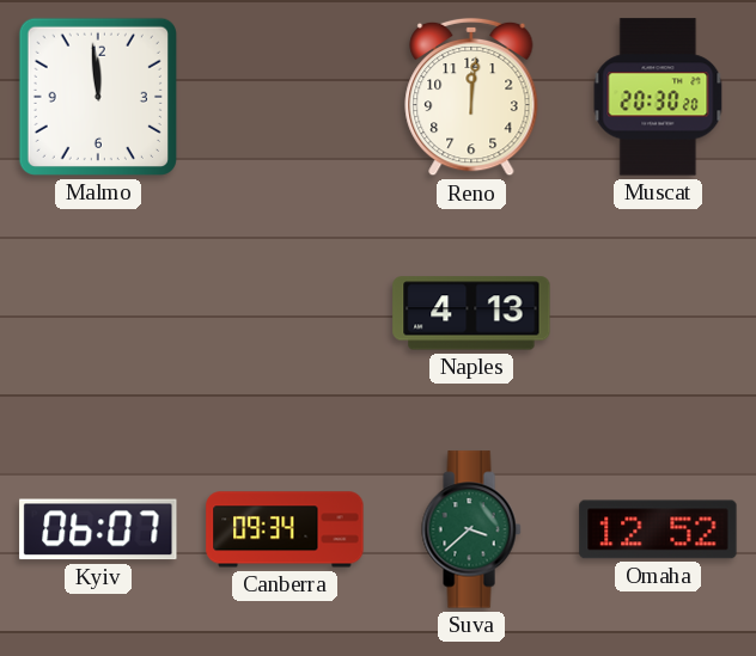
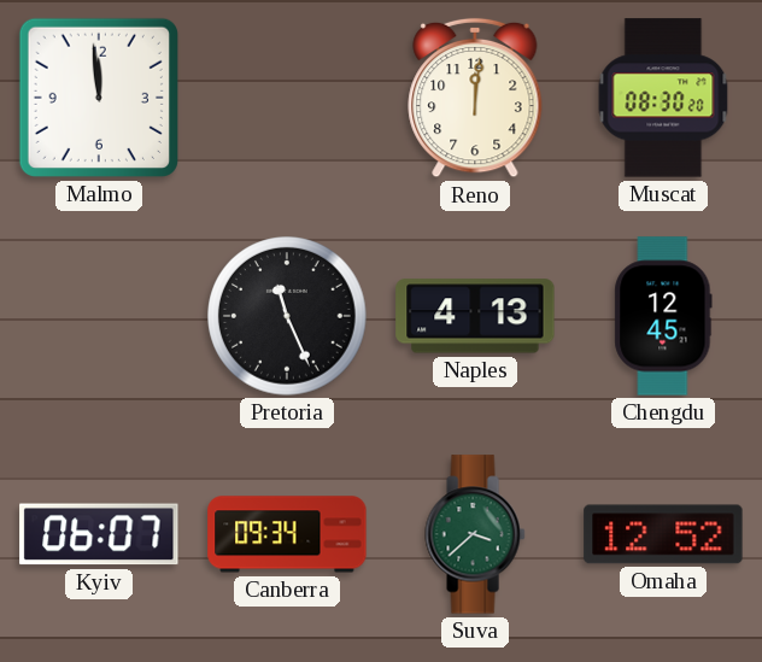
Muscat: 20:30 -> 08:30 (663, 98)
Pretoria: none -> 11:26 (287, 316)
Chengdu: none -> 12:45 (663, 316)
